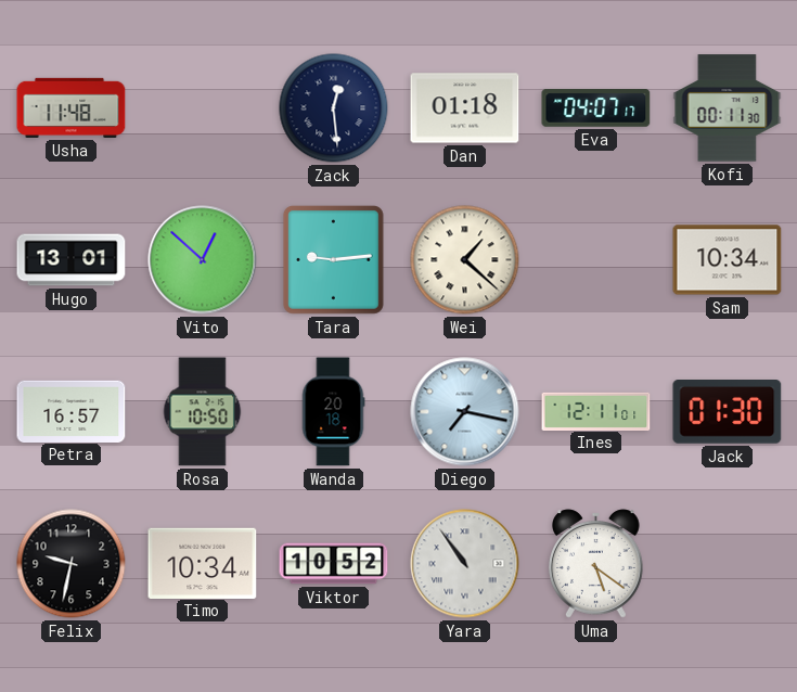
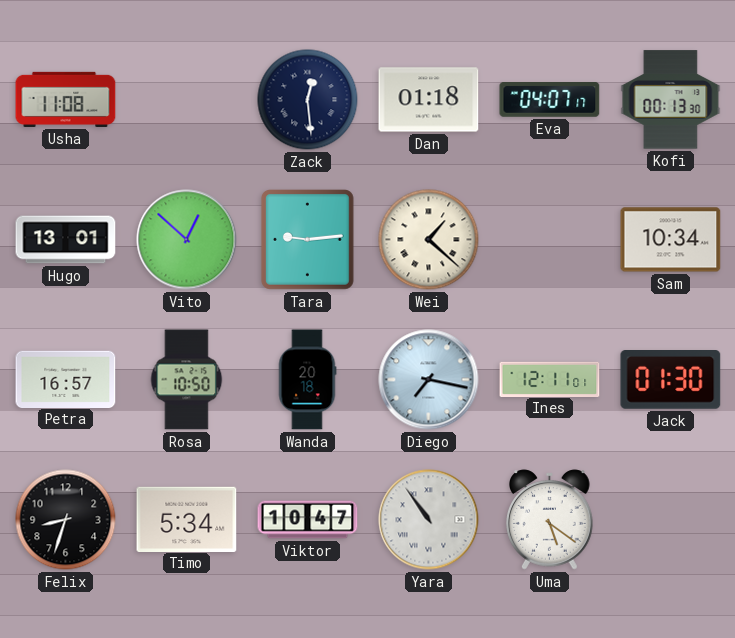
Usha: 11:48 -> 11:08 (66, 99)
Kofi: 00:11 -> 00:13 (671, 100)
Felix: 9:32 -> 8:33 (66, 520)
Timo: 10:34 -> 5:34 (187, 519)
Viktor: 10:52 -> 10:47 (308, 520)
